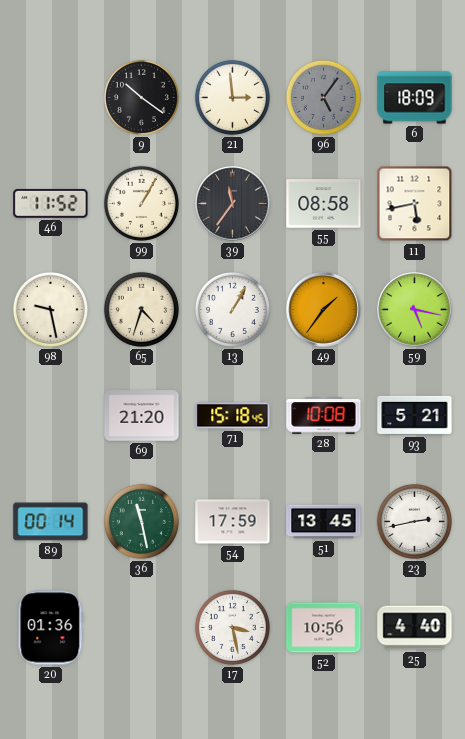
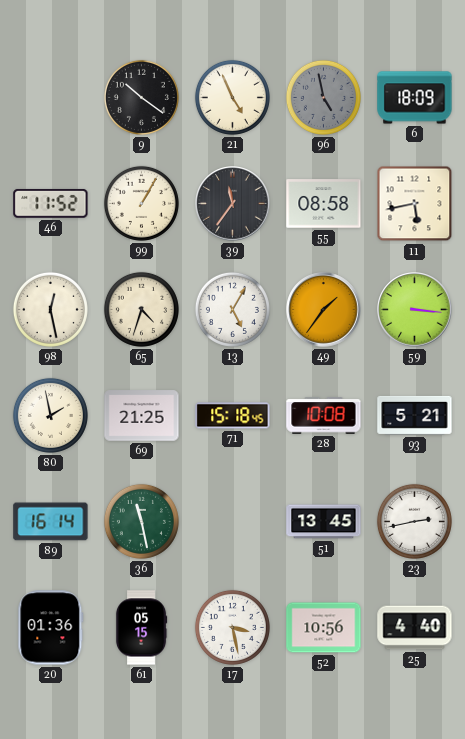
21: 2:59 -> 4:56 (232, 97)
96: 5:06 -> 4:58 (323, 97)
98: 9:28 -> 12:28 (50, 309)
13: 1:05 -> 5:05 (232, 309)
59: 5:17 -> 3:16 (415, 310)
80: none -> 1:58 (50, 415)
69: 21:20 -> 21:25 (142, 416)
89: 00:14 -> 16:14 (51, 522)
54: 17:59 -> none (233, 522)
61: none -> 05:15 (141, 628)
